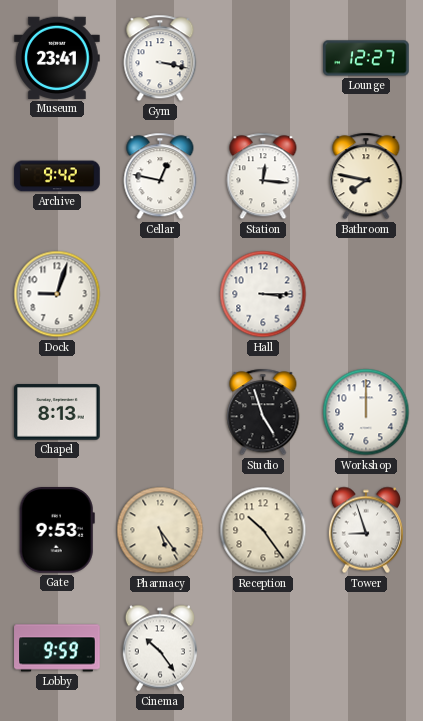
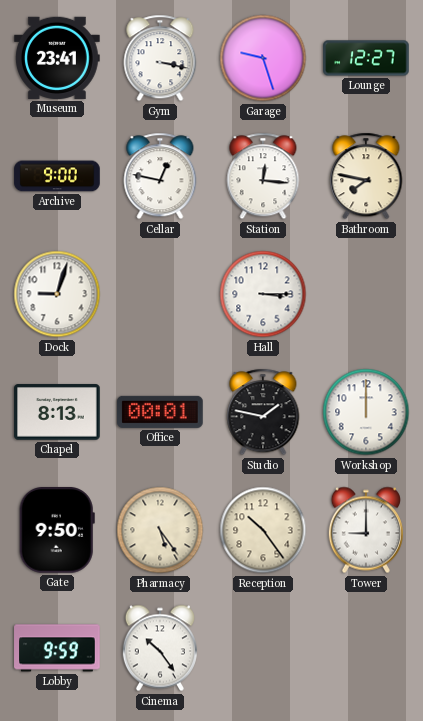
Garage: none -> 9:27 (263, 58)
Archive: 9:42 -> 9:00 (57, 176)
Office: none -> 00:01 (160, 412)
Studio: 4:57 -> 1:47 (263, 412)
Gate: 9:53 -> 9:50 (57, 531)
Tower: 8:57 -> 9:00 (366, 530)
